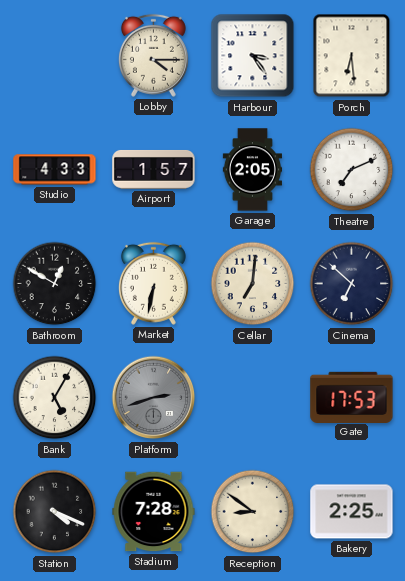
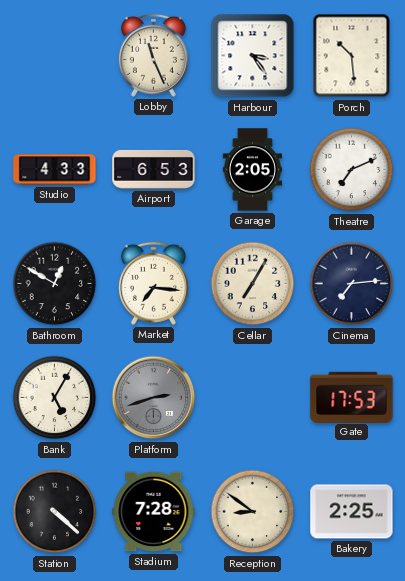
Lobby: 4:15 -> 11:26 (153, 55)
Porch: 6:29 -> 10:29 (352, 56)
Airport: 1:57 -> 6:53 (154, 169)
Market: 6:32 -> 7:16 (153, 283)
Cellar: 7:01 -> 7:05 (253, 284)
Cinema: 6:52 -> 7:14 (352, 284)
Station: 4:19 -> 4:22 (55, 512)
